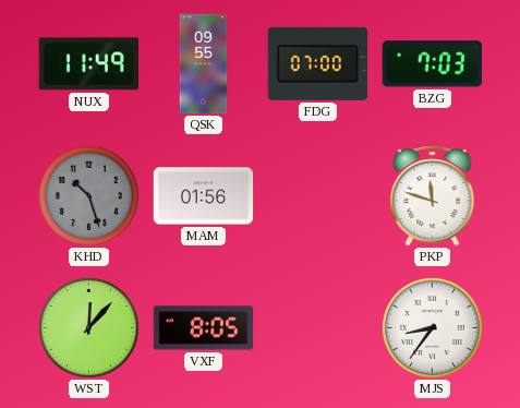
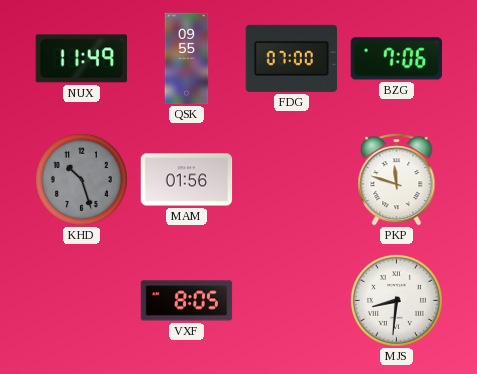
BZG: 7:03 -> 7:06 (396, 59)
WST: 12:07 -> none (88, 327)
MJS: 8:36 -> 8:31 (396, 300)
